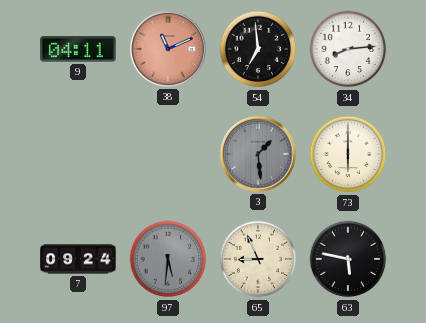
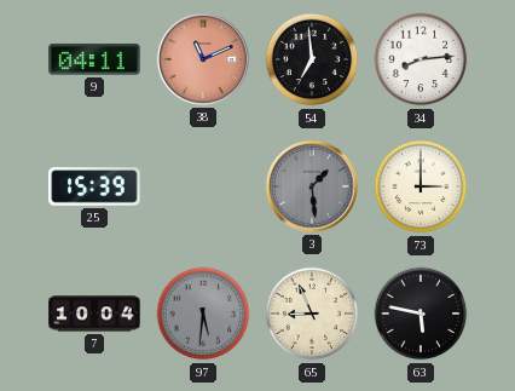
25: none -> 15:39 (94, 186)
73: 6:00 -> 3:00 (421, 186)
7: 09:24 -> 10:04 (94, 314)
